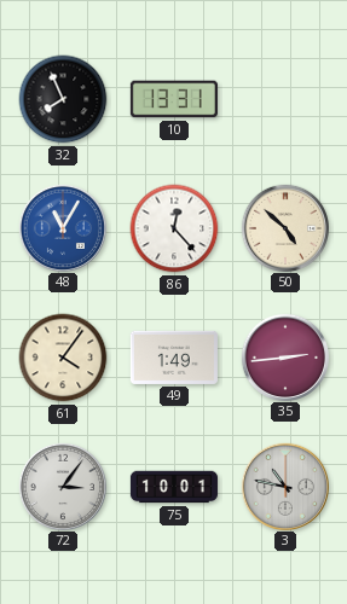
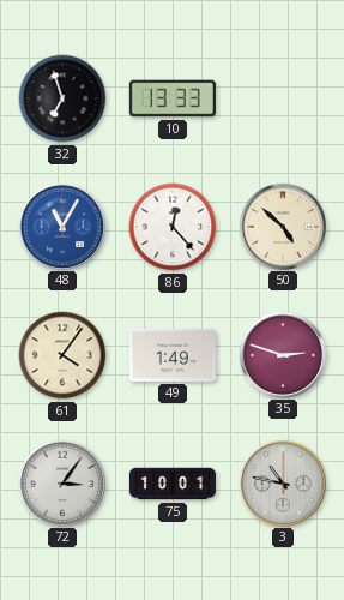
32: 7:56 -> 6:57 (62, 98)
10: 13:31 -> 13:33 (173, 98)
35: 2:44 -> 2:48 (282, 354)
